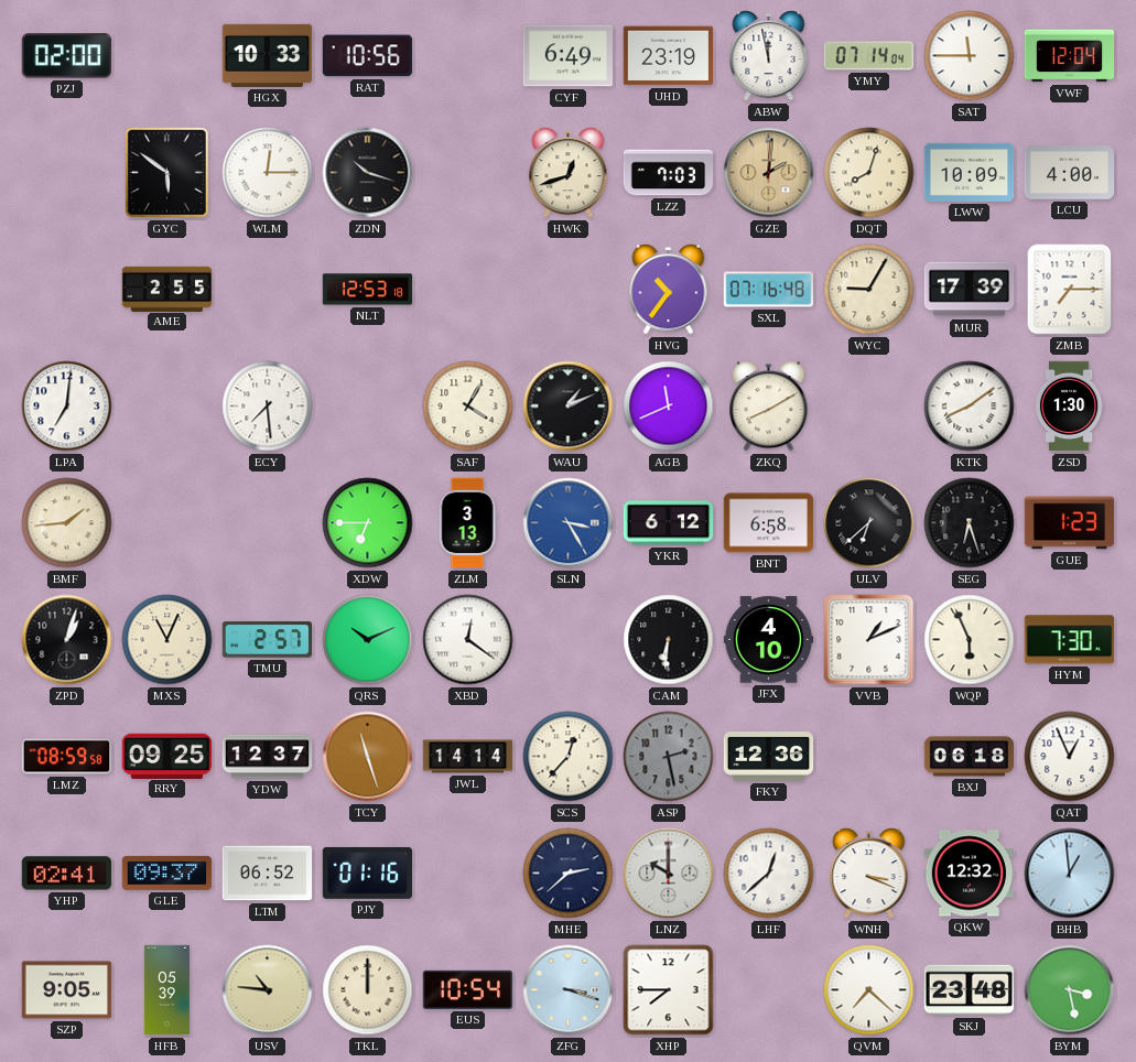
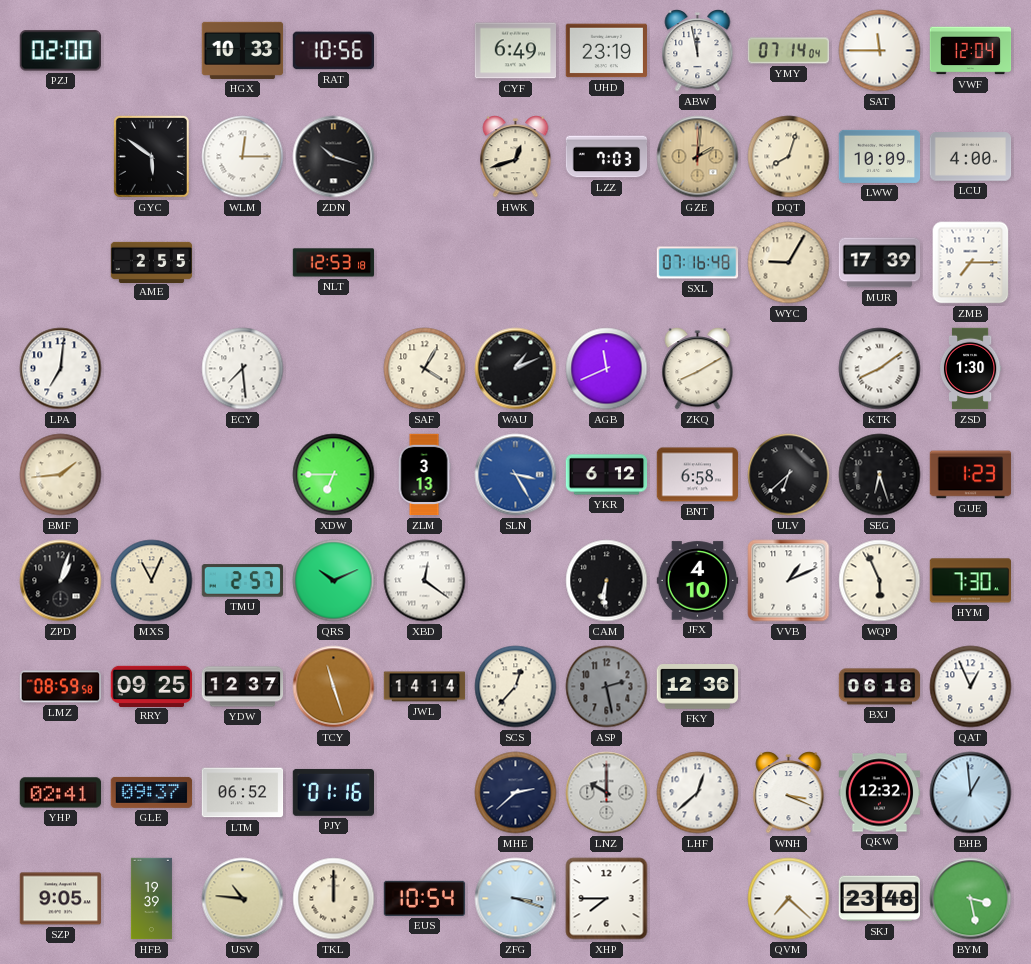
HVG: 10:36 -> none (669, 290)
HFB: 05:39 -> 19:39 (151, 899)
